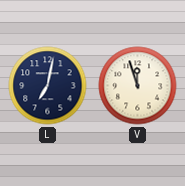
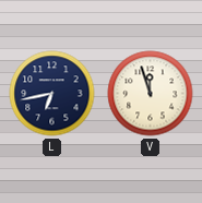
L: 7:02 -> 6:43 (52, 94)
